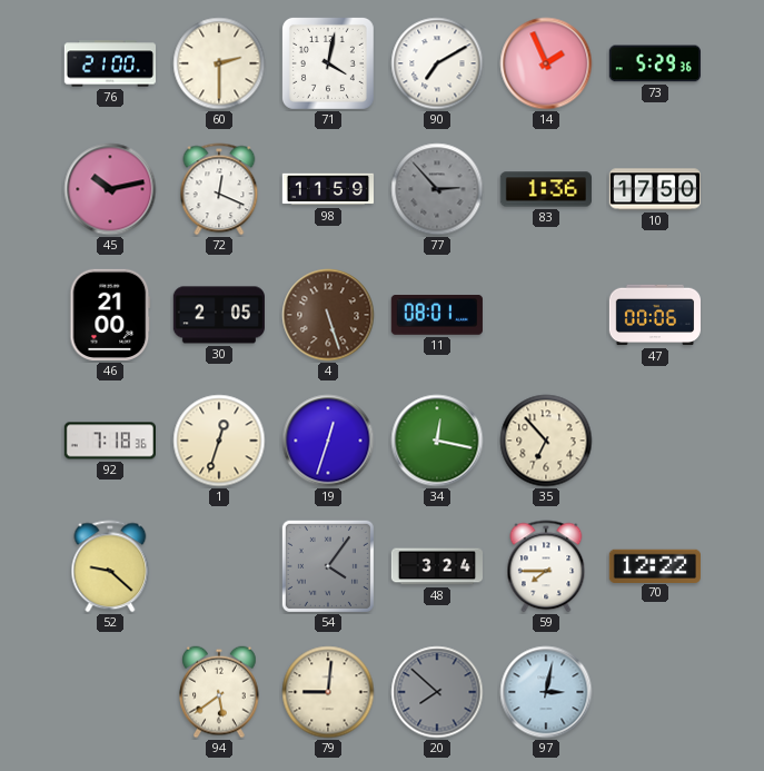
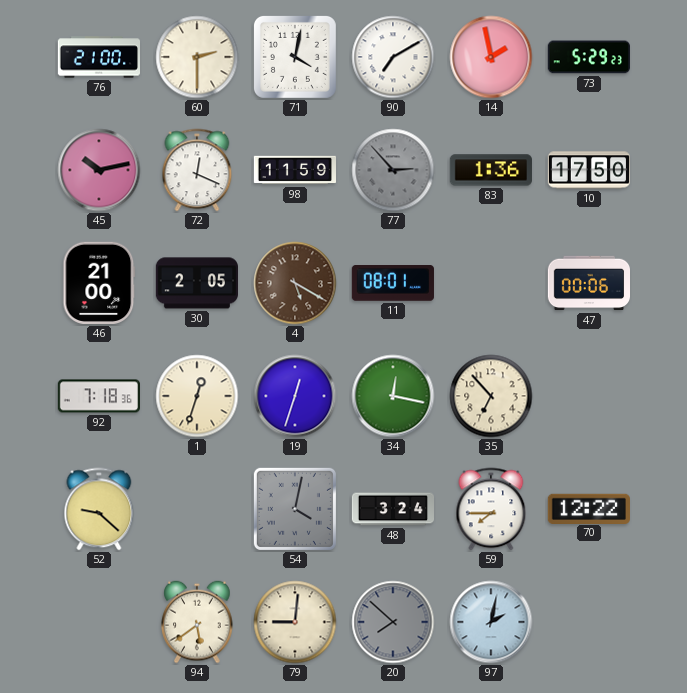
14: 1:56 -> 1:58 (491, 57)
73: 5:29:36 -> 5:29:23 (589, 57)
4: 5:27 -> 5:20 (295, 283)
54: 4:06 -> 4:02 (295, 509)
97: 3:02 -> 2:02 (491, 622)
